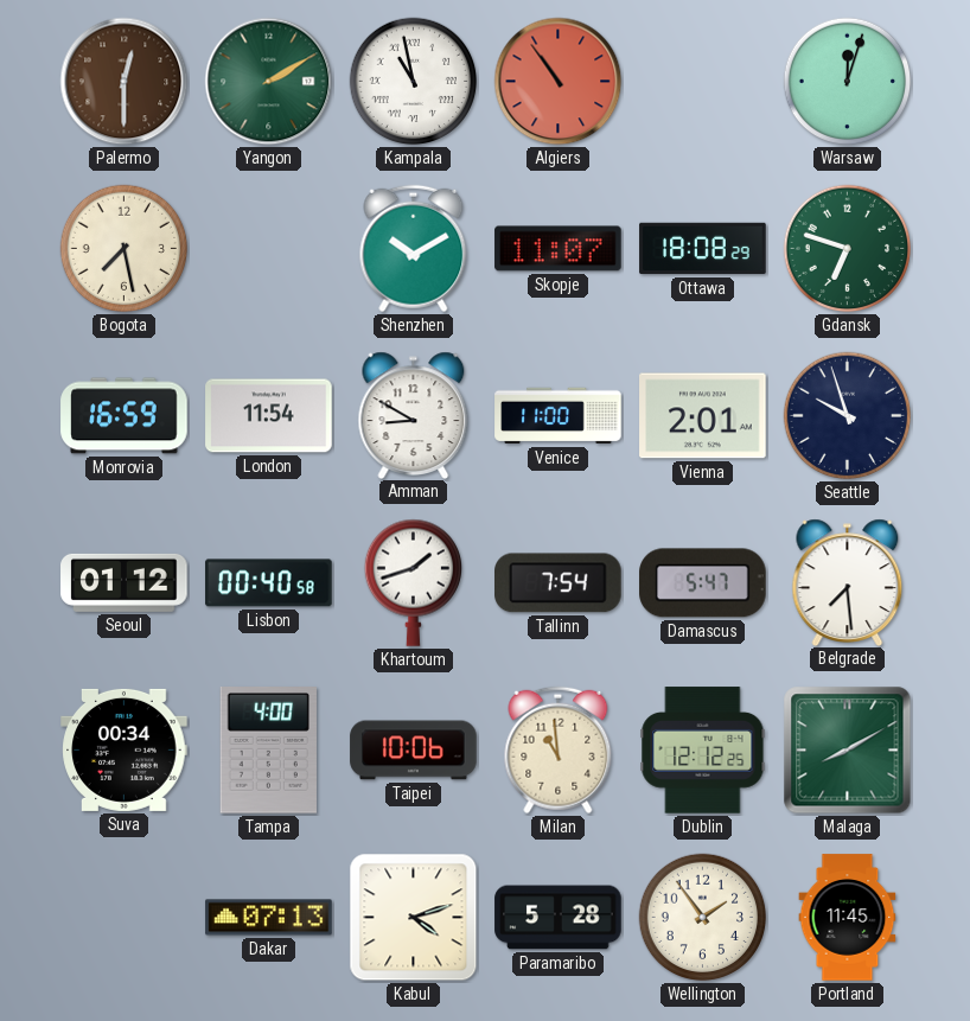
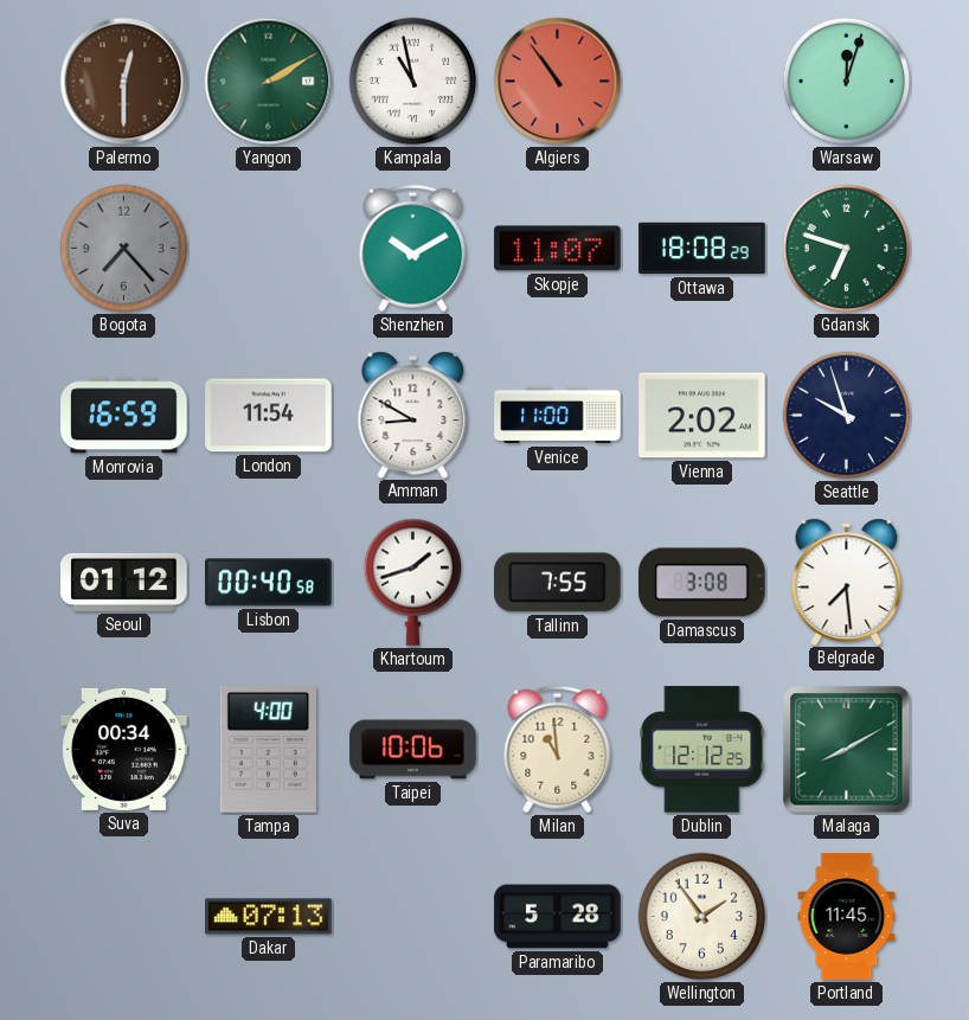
Bogota: 7:28 -> 7:23 (124, 249)
Bogota dial: cream -> grey (124, 249)
Vienna: 2:01 -> 2:02 (702, 416)
Tallinn: 7:54 -> 7:55 (558, 583)
Damascus: 5:47 -> 3:08 (702, 583)
Kabul: 4:12 -> none (414, 918)
